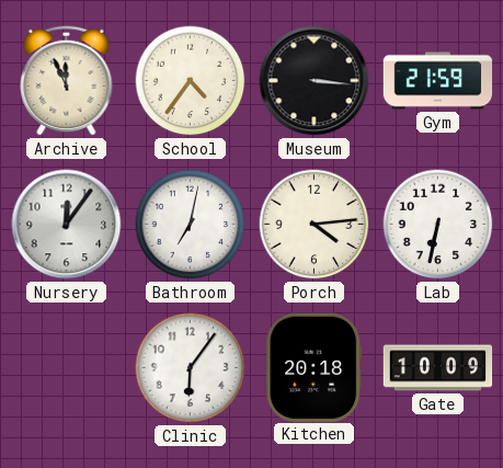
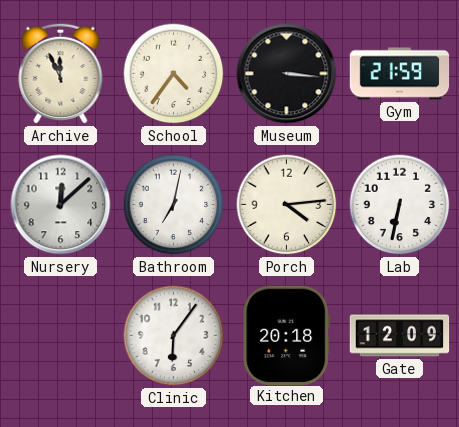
Nursery: 12:06 -> 12:08 (61, 205)
Gate: 10:09 -> 12:09 (400, 336)
